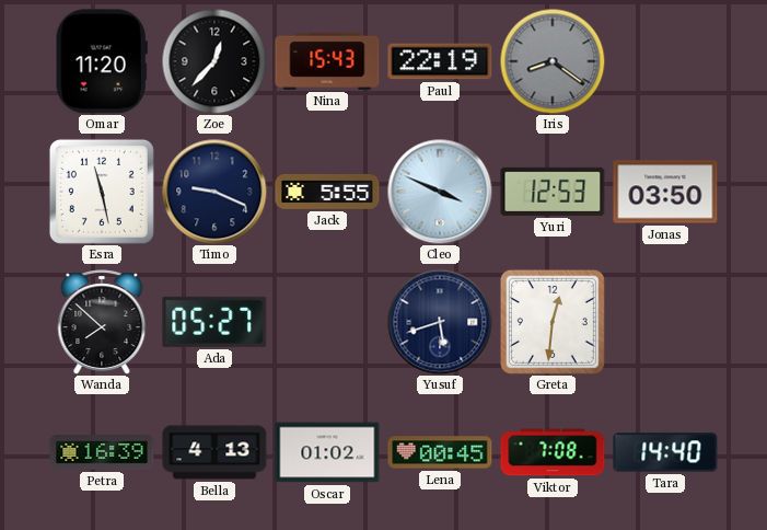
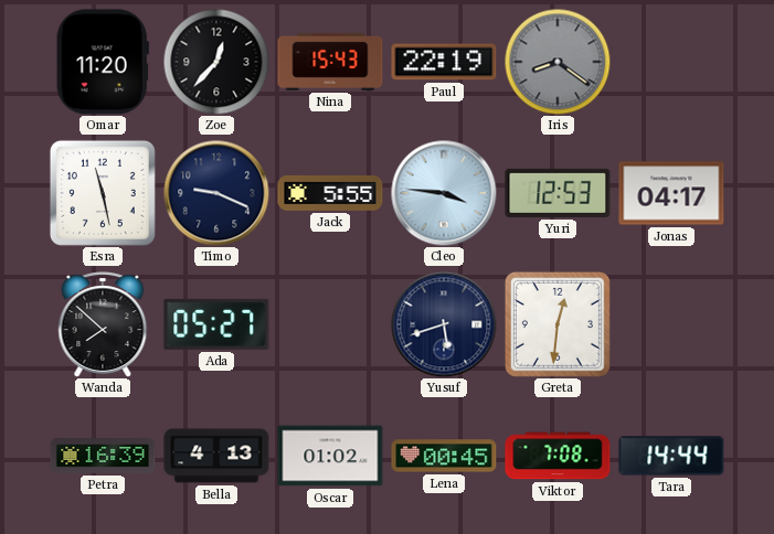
Cleo: 3:49 -> 3:46 (444, 193)
Jonas: 03:50 -> 04:17 (671, 193)
Tara: 14:40 -> 14:44 (671, 456)
